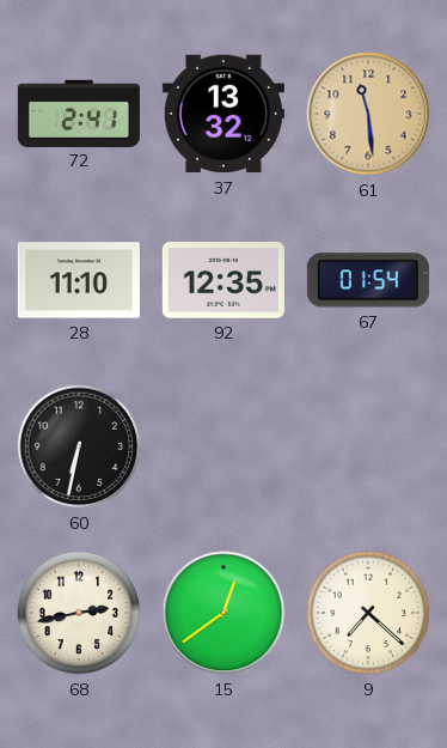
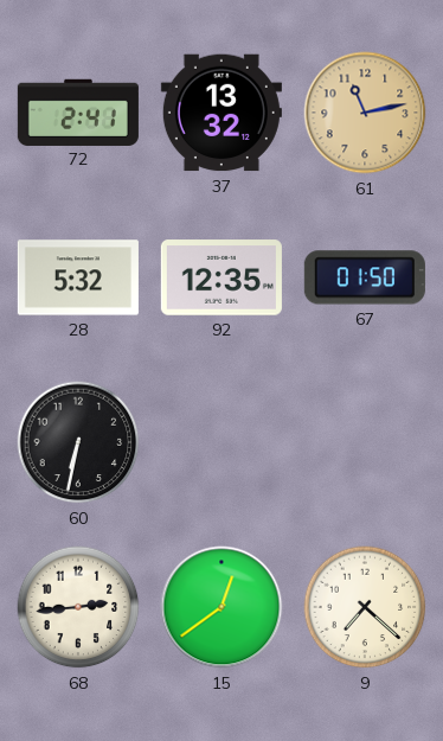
61: 11:29 -> 11:13 (365, 113)
28: 11:10 -> 5:32 (78, 277)
67: 01:54 -> 01:50 (365, 277)
68: 2:43 -> 2:44 (78, 607)
